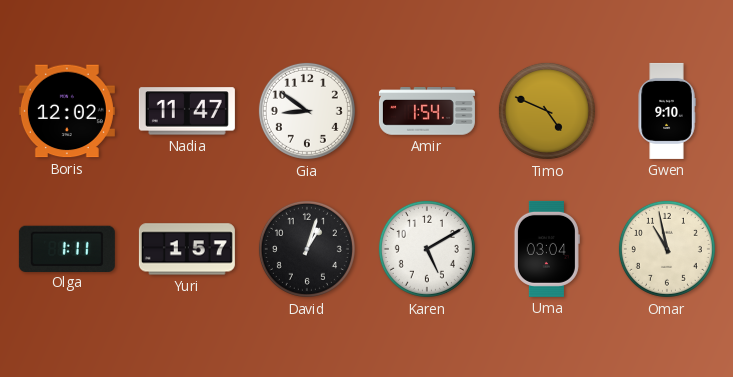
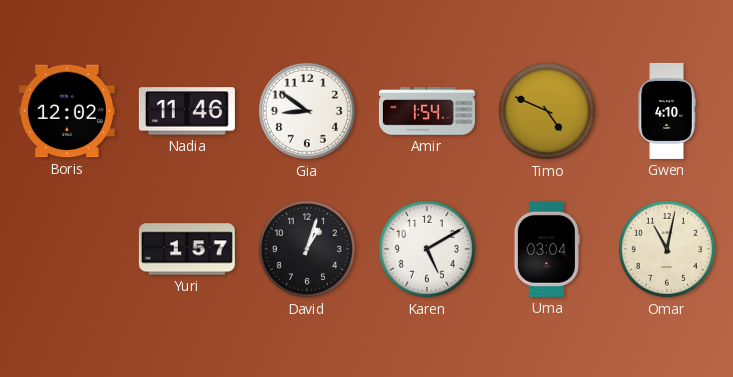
Nadia: 11:47 -> 11:46 (187, 111)
Gwen: 9:10 -> 4:10 (667, 111)
Olga: 1:11 -> none (67, 248)
Omar: 10:58 -> 11:02 (667, 249)
